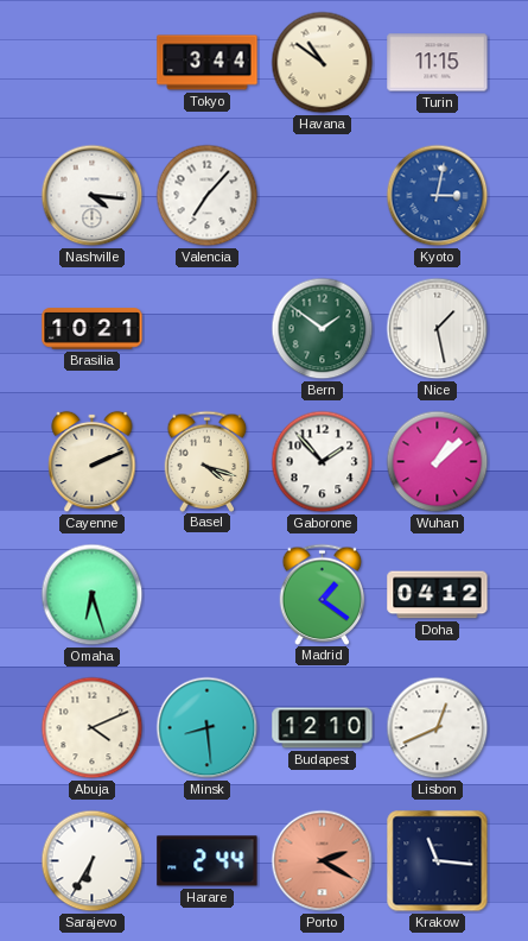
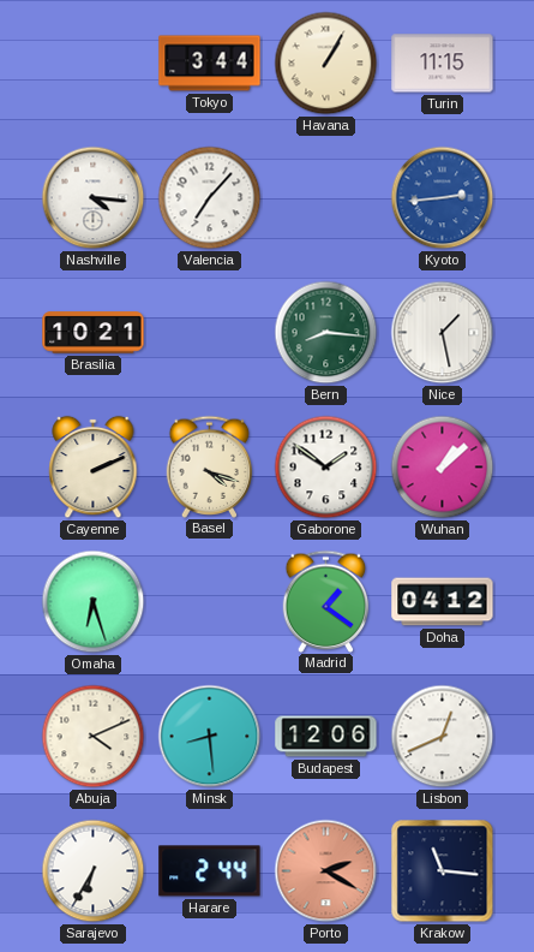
Havana: 10:51 -> 1:05 (326, 64)
Kyoto: 3:02 -> 2:44 (443, 198)
Bern: 1:51 -> 8:16 (326, 333)
Gaborone: 1:53 -> 1:51 (326, 468)
Budapest: 12:10 -> 12:06 (326, 737)
